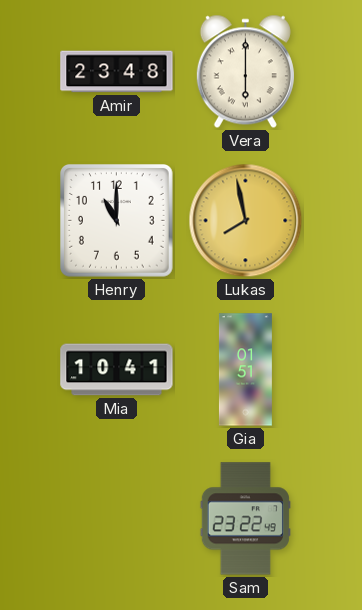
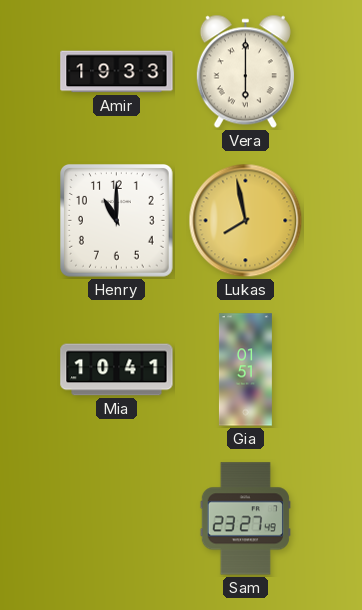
Amir: 23:48 -> 19:33 (117, 72)
Sam: 23:22 -> 23:27 (245, 519)
